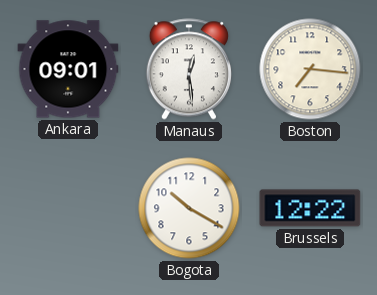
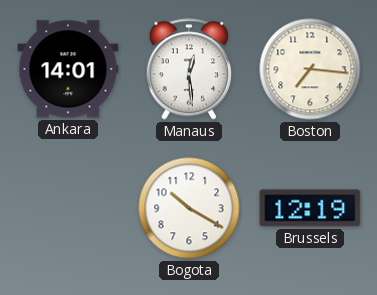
Ankara: 09:01 -> 14:01 (68, 69)
Brussels: 12:22 -> 12:19 (310, 208)
